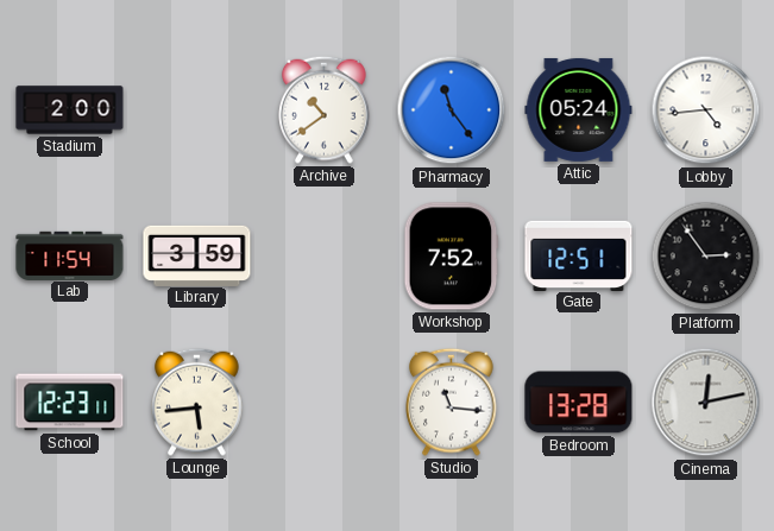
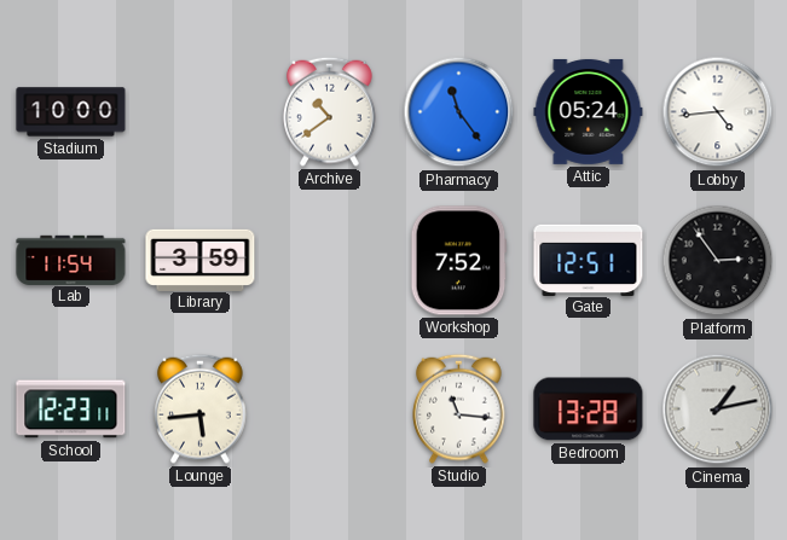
Stadium: 2:00 -> 10:00 (71, 112)
Cinema: 12:13 -> 1:13 (718, 410)
